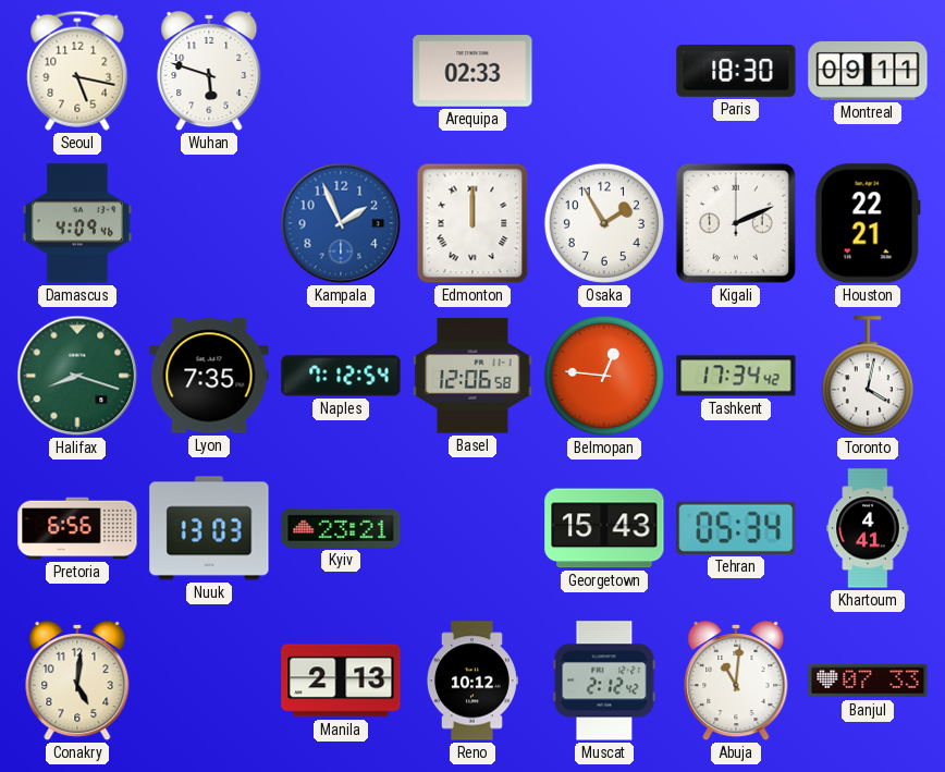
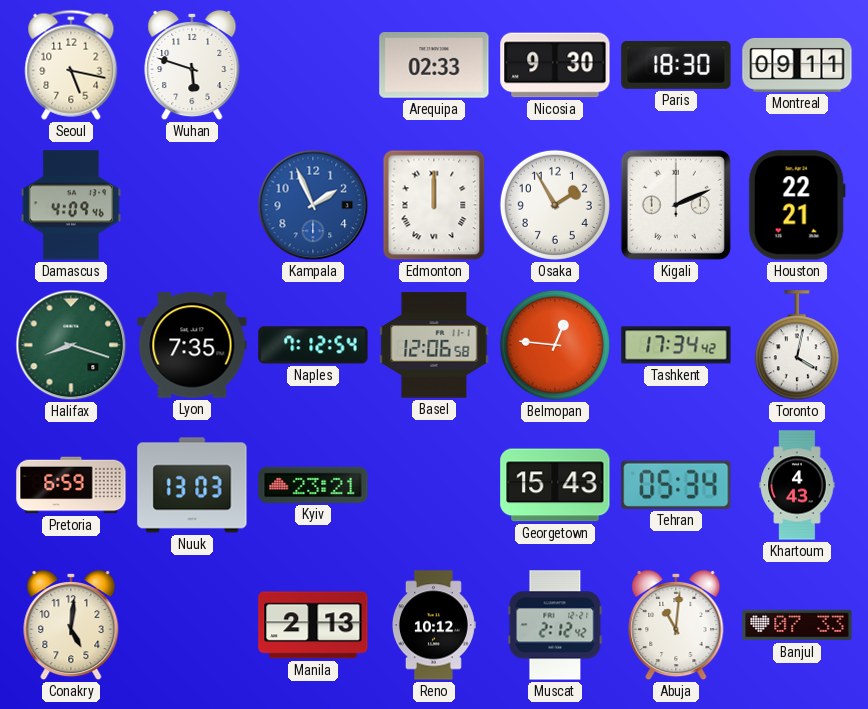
Nicosia: none -> 9:30 (555, 65)
Pretoria: 6:56 -> 6:59 (71, 485)
Khartoum: 4:41 -> 4:43 (797, 485)
